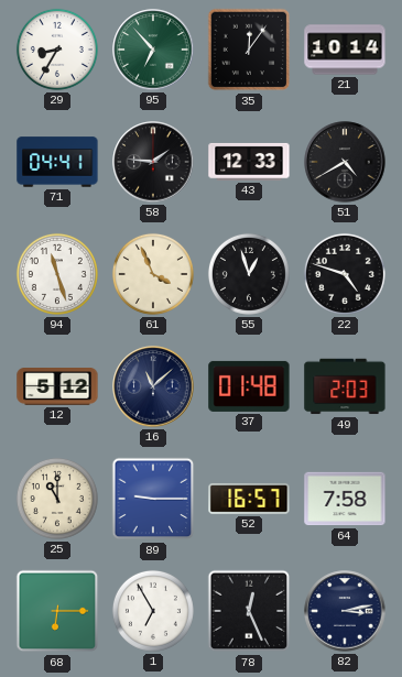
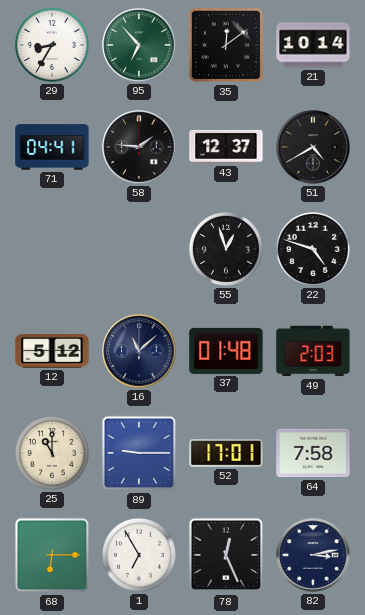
35: 12:06 -> 12:09 (226, 45)
43: 12:33 -> 12:37 (226, 147)
94: 11:27 -> none (57, 274)
61: 3:56 -> none (153, 274)
52: 16:57 -> 17:01 (226, 453)
